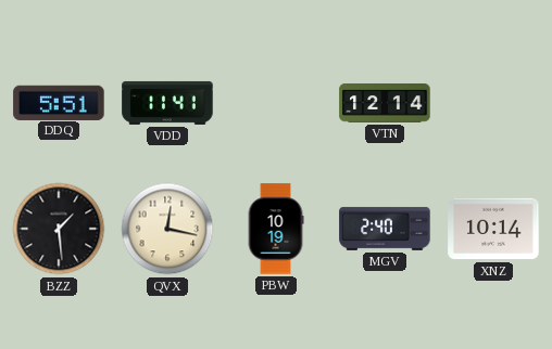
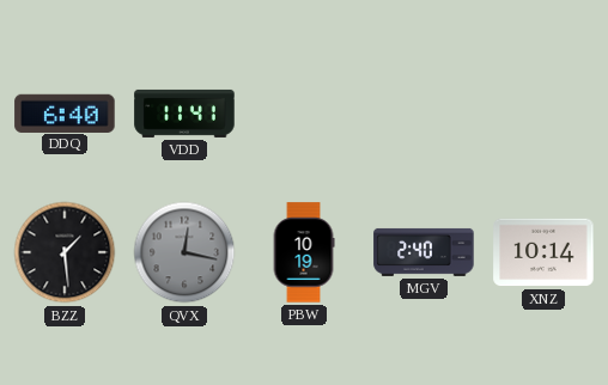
DDQ: 5:51 -> 6:40 (65, 112)
VTN: 12:14 -> none (385, 104)
QVX dial: cream -> grey (184, 252)
